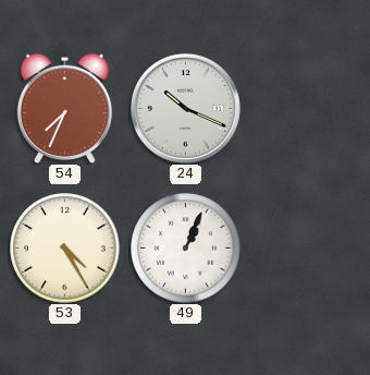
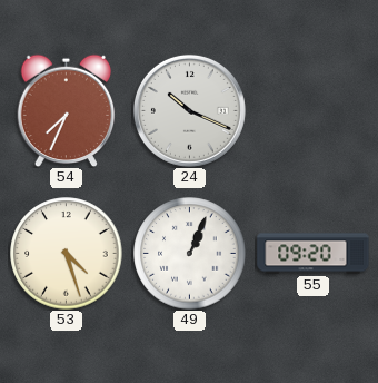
53: 4:25 -> 4:27 (67, 254)
55: none -> 09:20 (314, 254)
